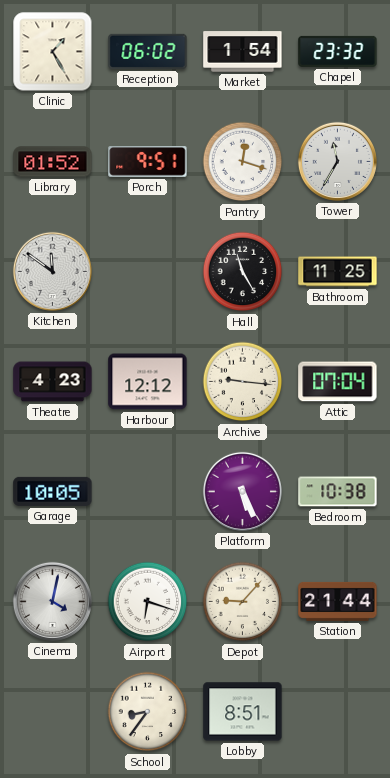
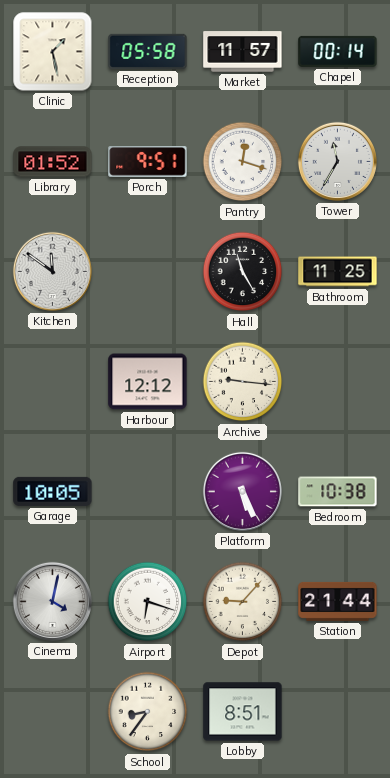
Clinic: 1:25 -> 1:28 (53, 52)
Reception: 06:02 -> 05:58 (148, 51)
Market: 1:54 -> 11:57 (243, 52)
Chapel: 23:32 -> 00:14 (338, 51)
Theatre: 4:23 -> none (53, 382)
Attic: 07:04 -> none (338, 382)
